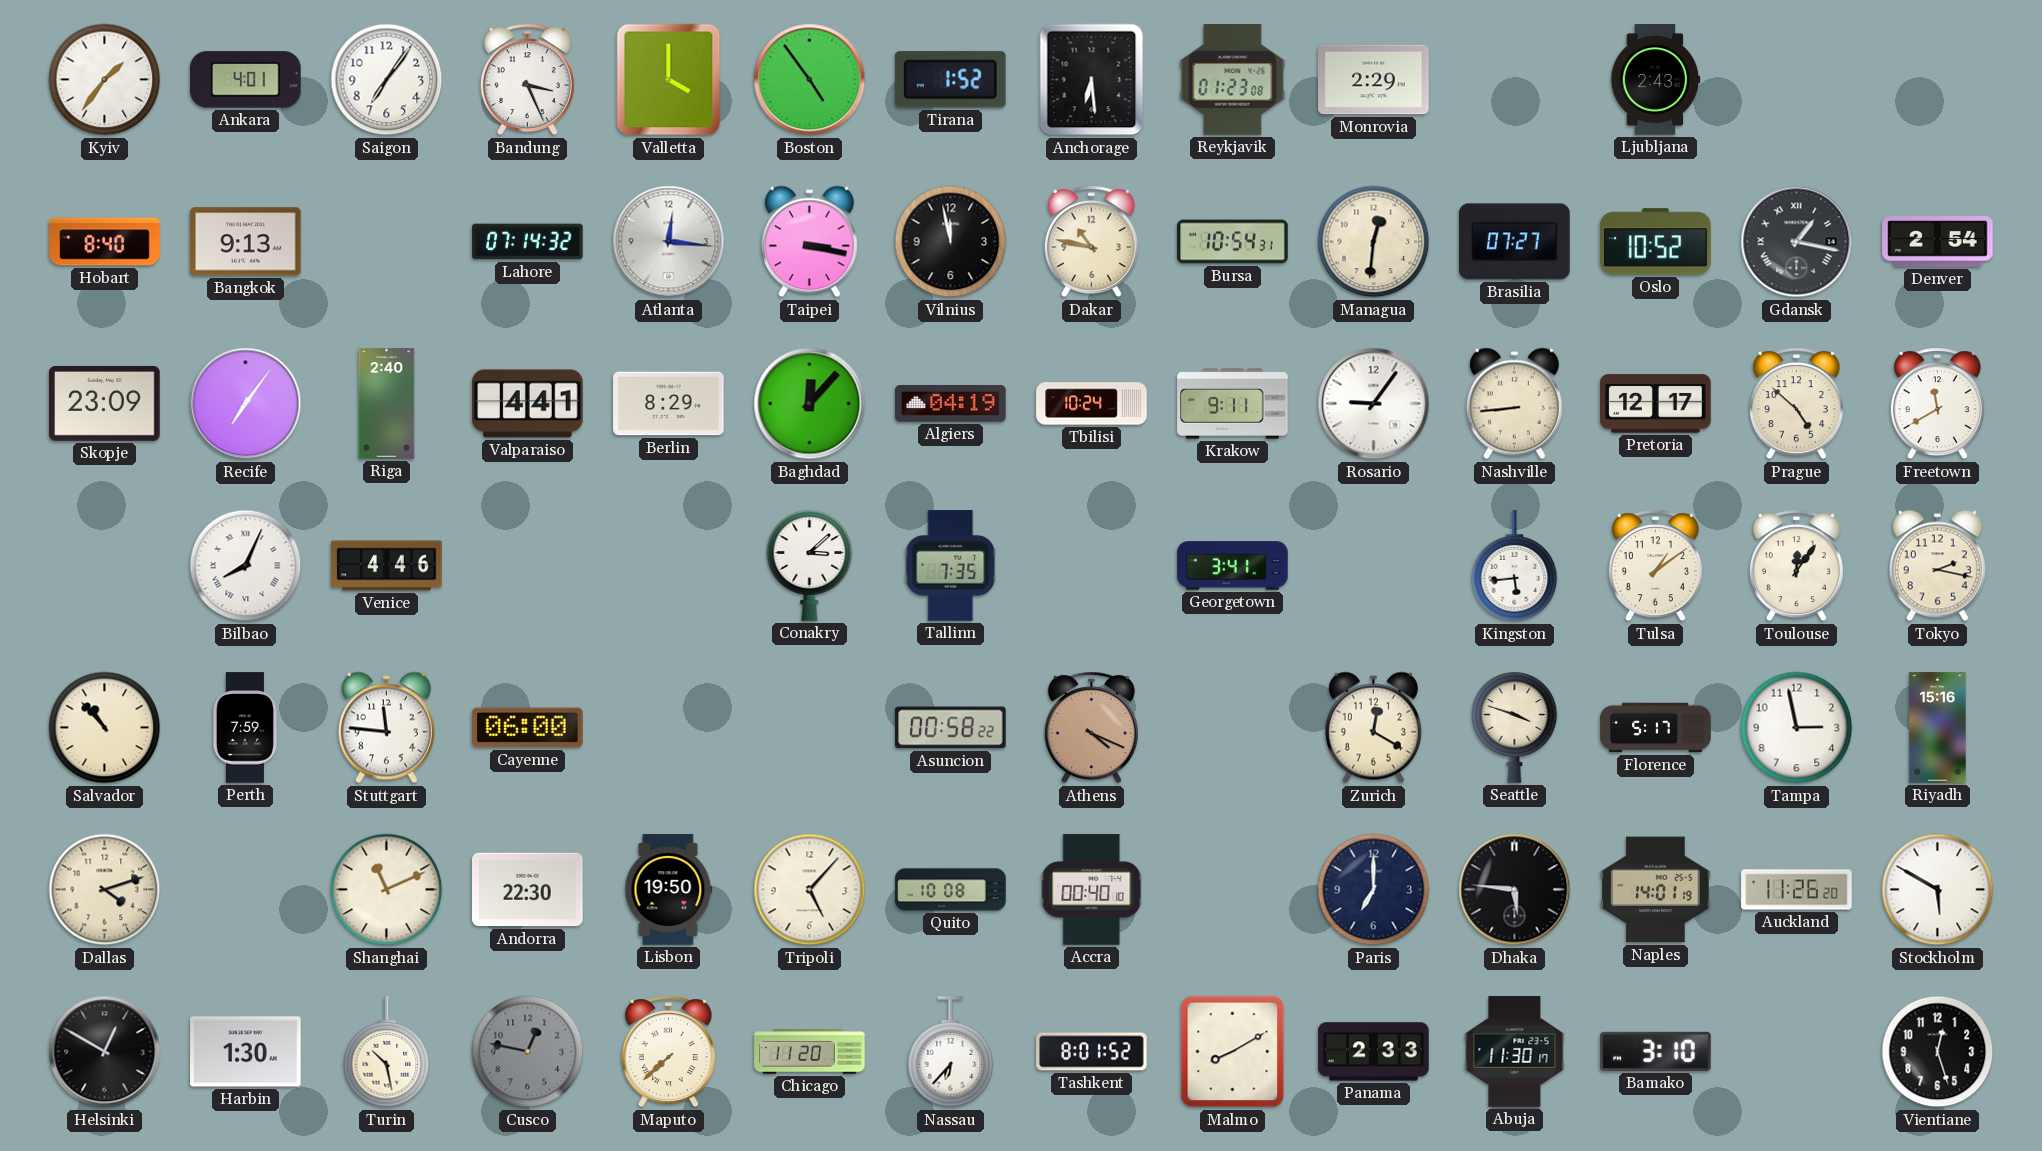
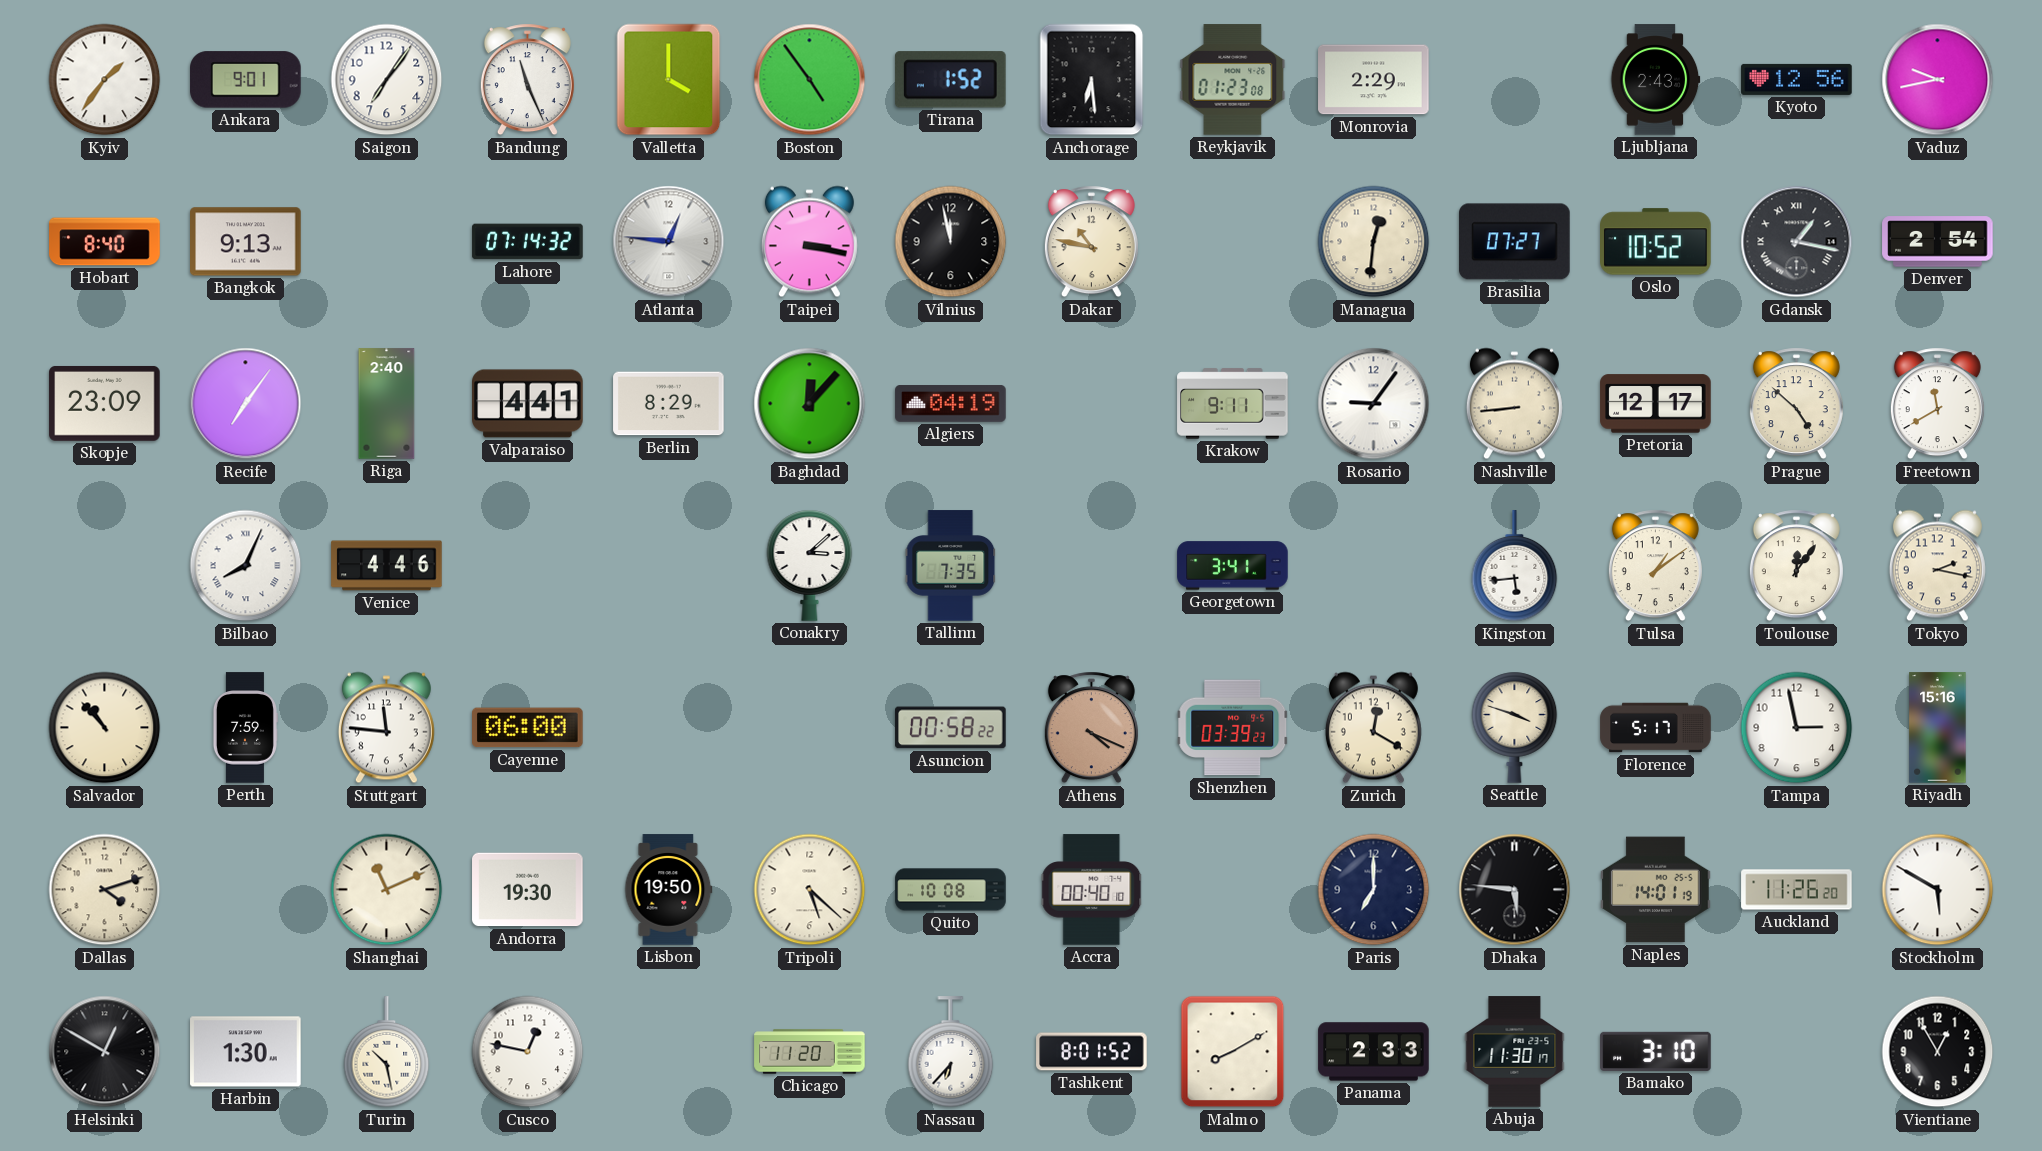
Ankara: 4:01 -> 9:01 (246, 80)
Bandung: 3:26 -> 11:26 (527, 80)
Kyoto: none -> 12:56 (1797, 79)
Vaduz: none -> 9:43 (1938, 80)
Atlanta: 12:16 -> 12:46 (669, 242)
Bursa: 10:54 -> none (1233, 242)
Tbilisi: 10:24 -> none (1092, 404)
Shenzhen: none -> 03:39 (1233, 728)
Andorra: 22:30 -> 19:30 (528, 890)
Tripoli: 5:07 -> 5:22 (810, 890)
Cusco dial: grey -> white (528, 1052)
Maputo: 7:38 -> none (668, 1052)
Vientiane: 12:27 -> 12:55 (1938, 1052)
